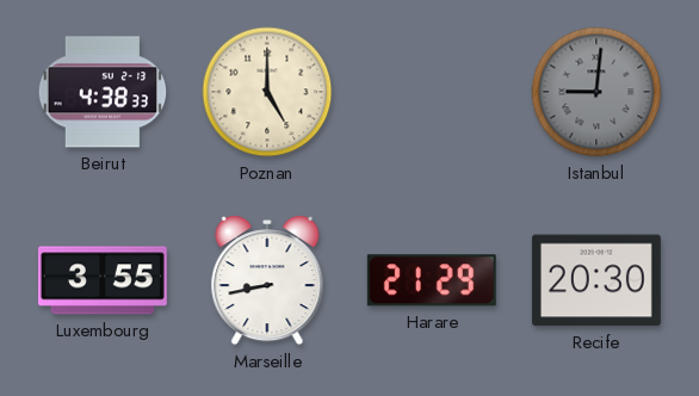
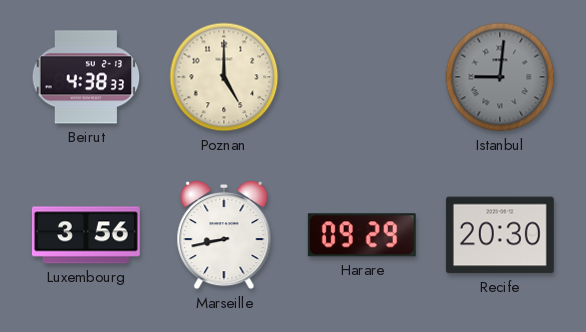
Luxembourg: 3:55 -> 3:56 (86, 235)
Harare: 21:29 -> 09:29 (362, 235)
